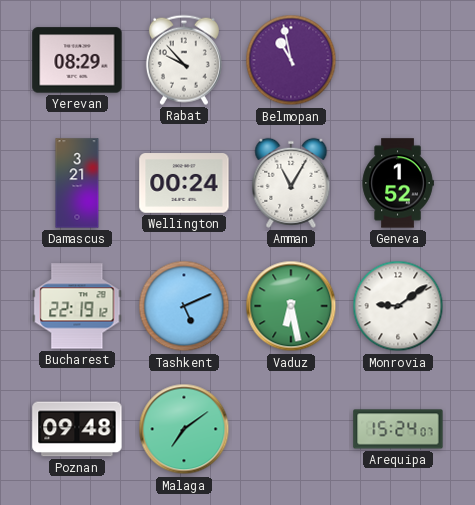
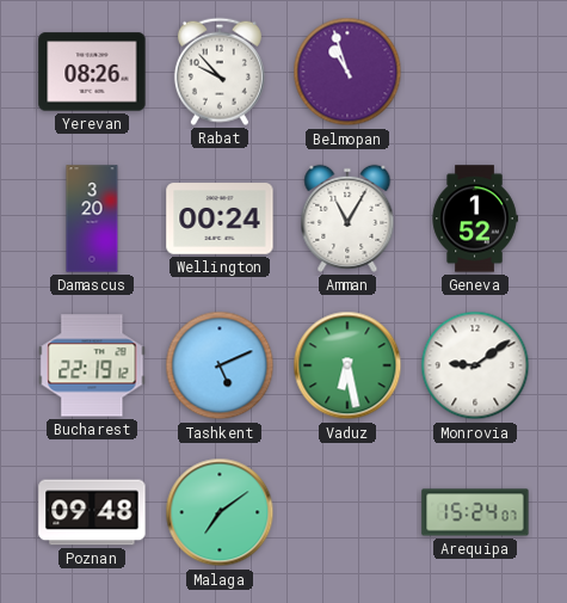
Yerevan: 08:29 -> 08:26 (92, 72)
Belmopan: 10:58 -> 10:57 (347, 72)
Damascus: 3:21 -> 3:20 (92, 219)
